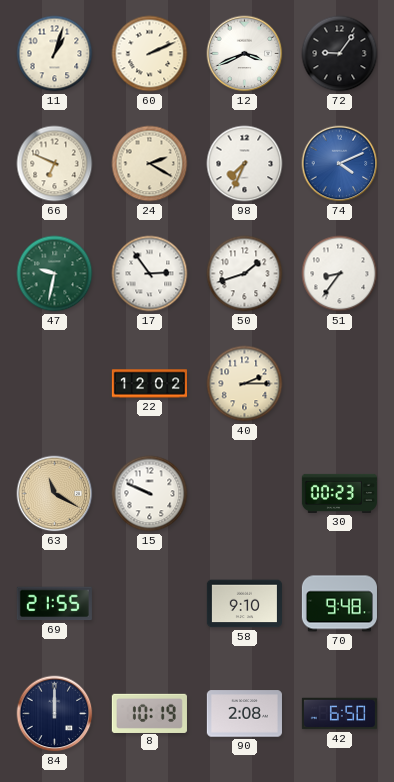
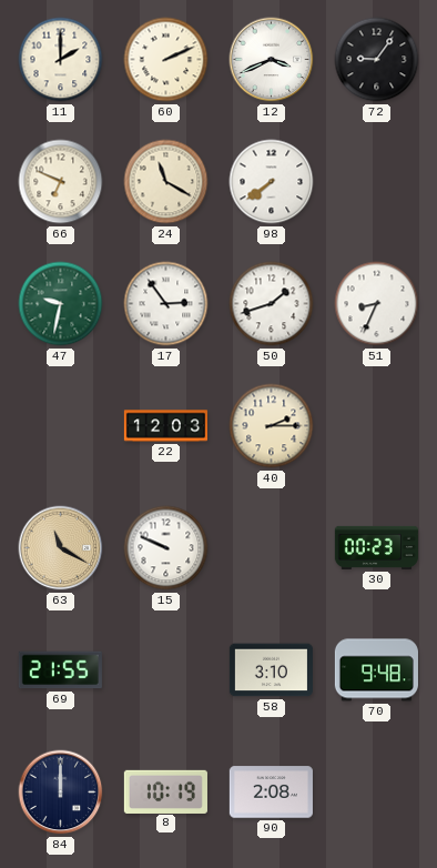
11: 1:03 -> 2:00 (61, 60)
24: 2:20 -> 11:20 (166, 182)
98: 7:34 -> 7:39 (272, 182)
74: 4:11 -> none (340, 164)
51: 8:36 -> 8:34 (377, 304)
22: 12:02 -> 12:03 (165, 426)
58: 9:10 -> 3:10 (271, 670)
42: 6:50 -> none (339, 714)
